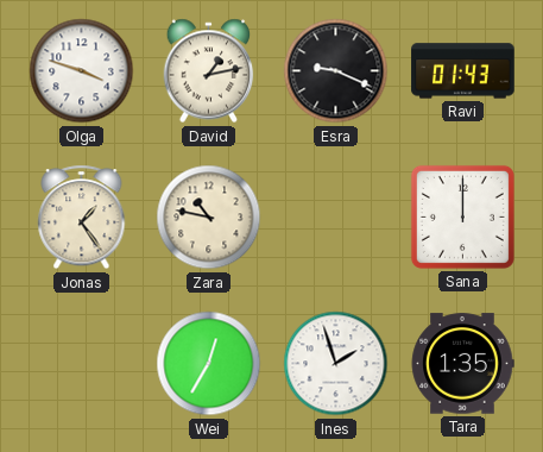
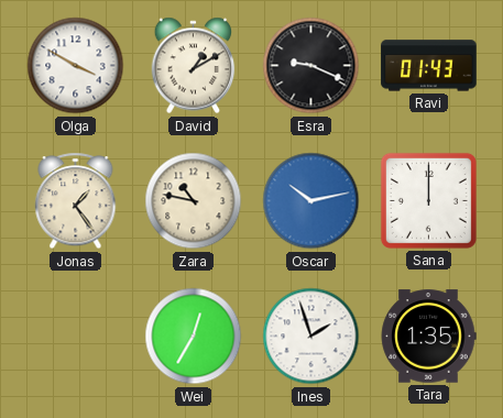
Olga: 3:48 -> 3:50 (76, 66)
David: 1:13 -> 1:10 (194, 66)
Oscar: none -> 10:13 (311, 201)
